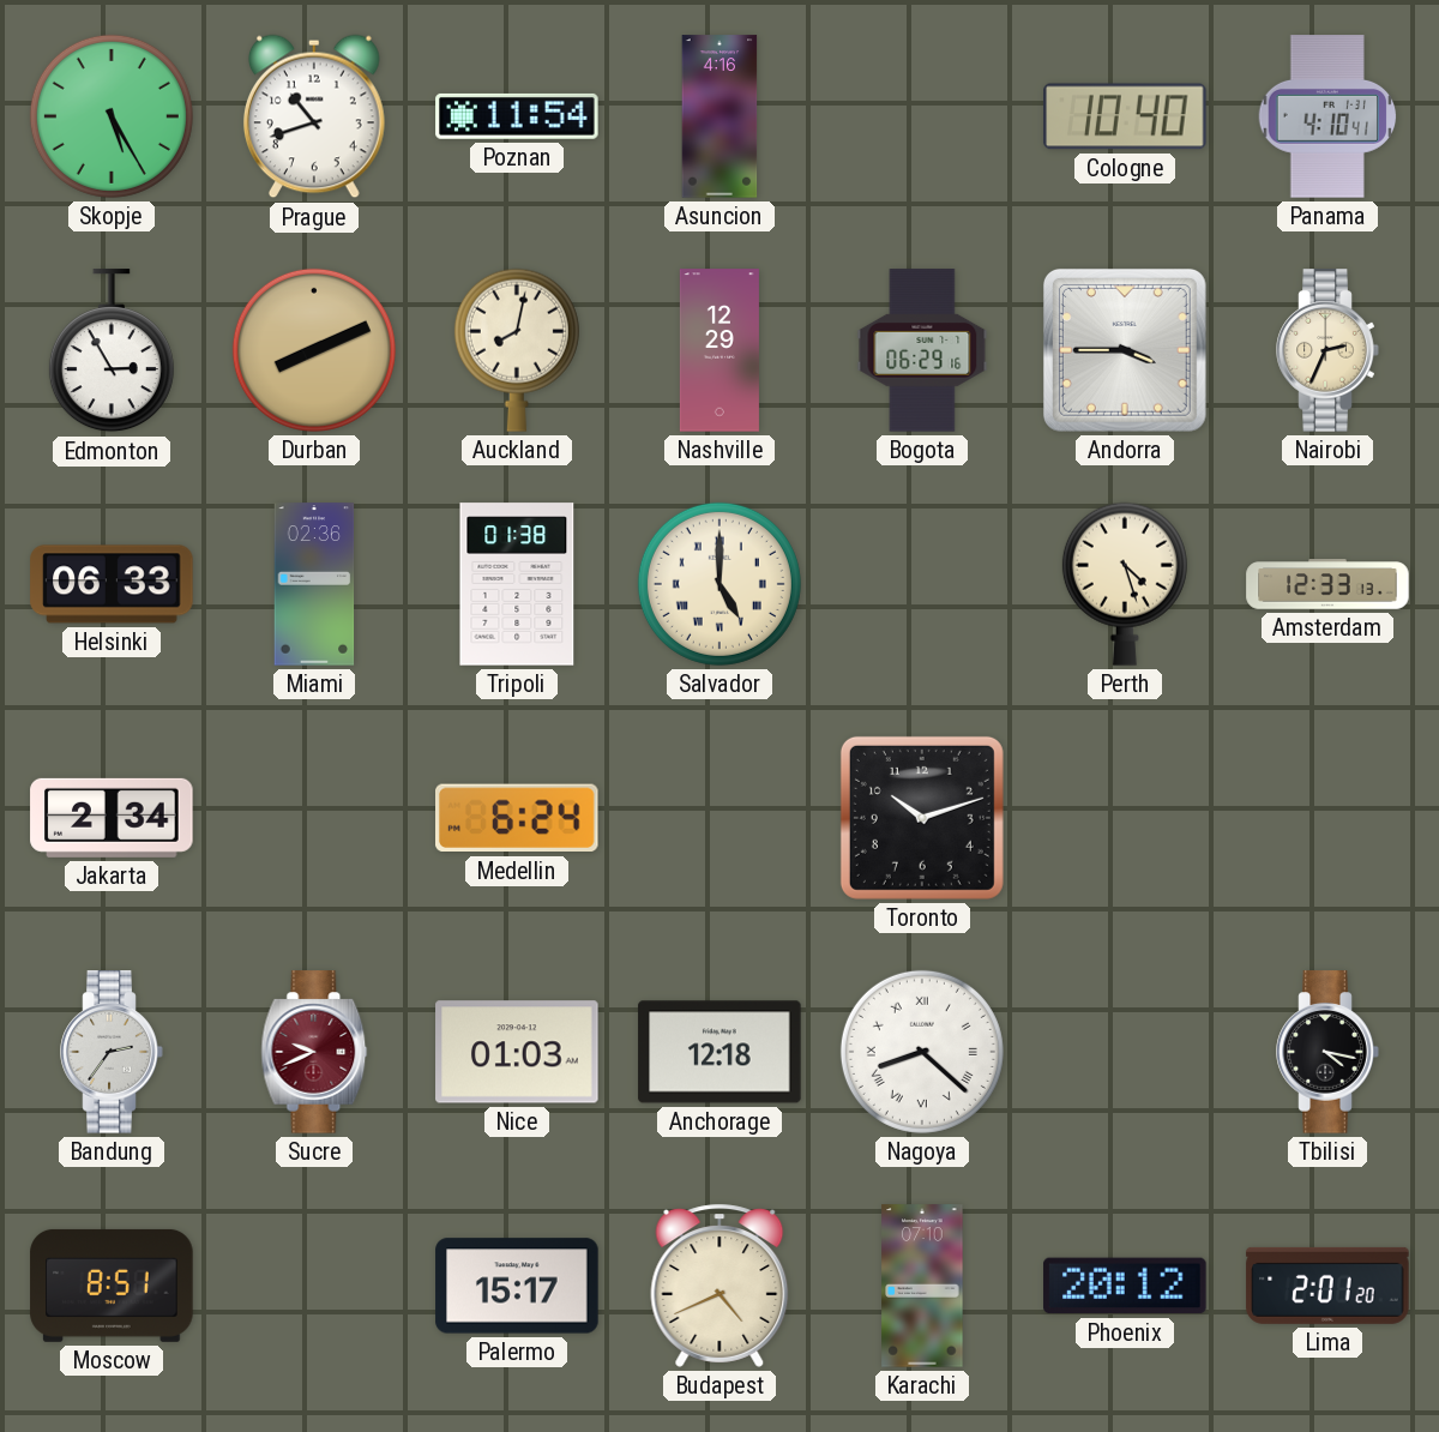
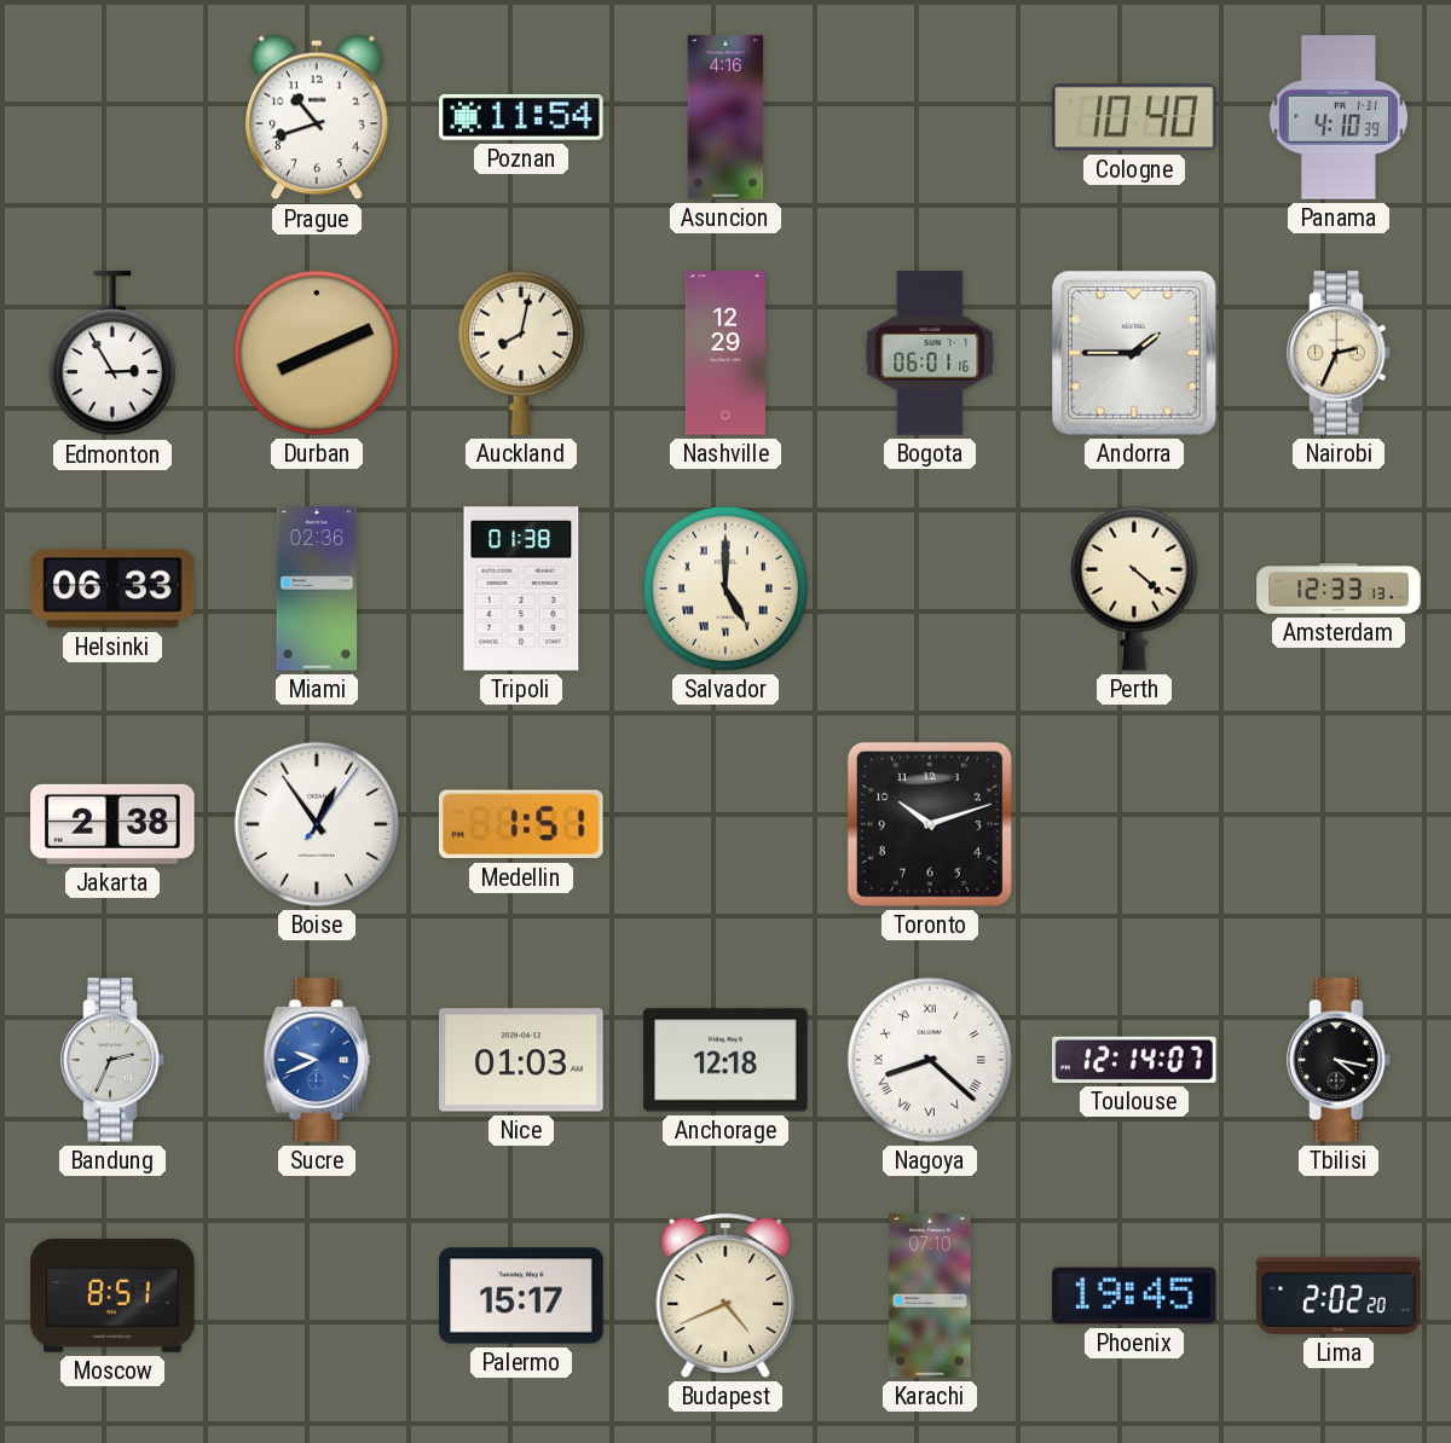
Skopje: 5:25 -> none (112, 116)
Panama: 4:10:41 -> 4:10:39 (1339, 117)
Bogota: 06:29 -> 06:01 (930, 353)
Andorra: 3:45 -> 1:45 (1134, 353)
Perth: 4:27 -> 4:22 (1134, 589)
Jakarta: 2:34 -> 2:38 (112, 824)
Boise: none -> 12:54 (317, 824)
Medellin: 6:24 -> 1:51 (522, 824)
Bandung: 2:36 -> 2:34 (112, 1060)
Sucre dial: burgundy -> blue (317, 1060)
Toulouse: none -> 12:14 (1134, 1060)
Phoenix: 20:12 -> 19:45 (1134, 1296)
Lima: 2:01 -> 2:02 (1339, 1296)
